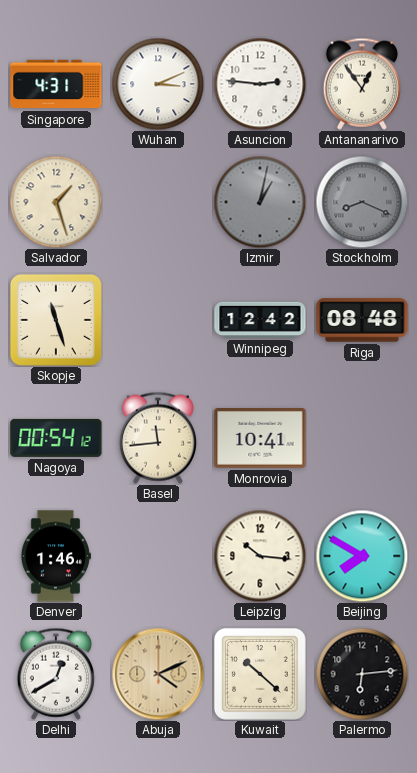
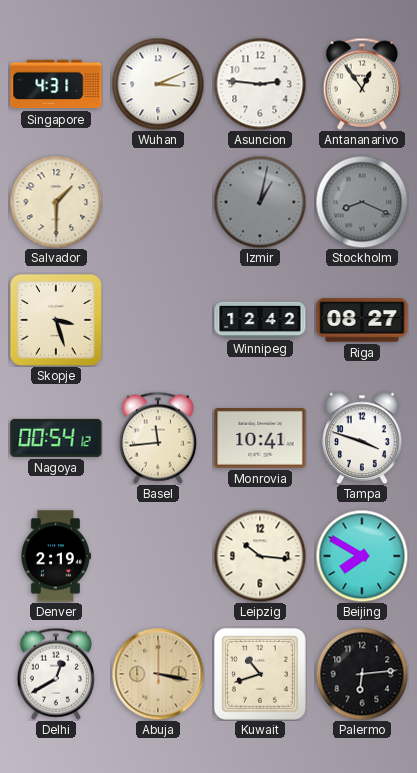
Salvador: 1:27 -> 1:30 (56, 202)
Skopje: 11:27 -> 3:27 (56, 320)
Riga: 08:48 -> 08:27 (362, 320)
Tampa: none -> 3:48 (362, 438)
Denver: 1:46 -> 2:19 (55, 556)
Abuja: 4:11 -> 3:17 (158, 674)
Kuwait: 10:22 -> 10:42 (260, 674)
